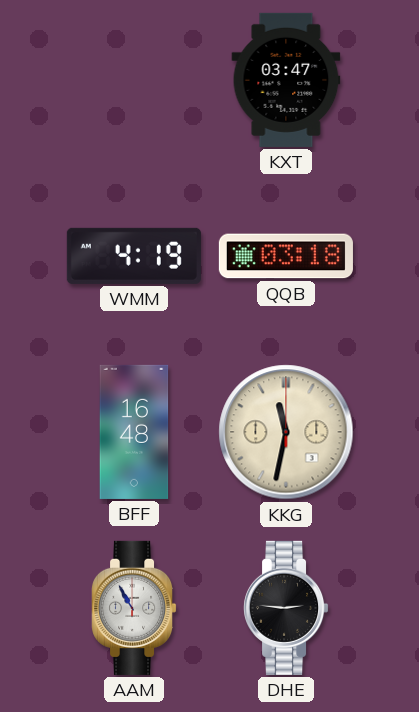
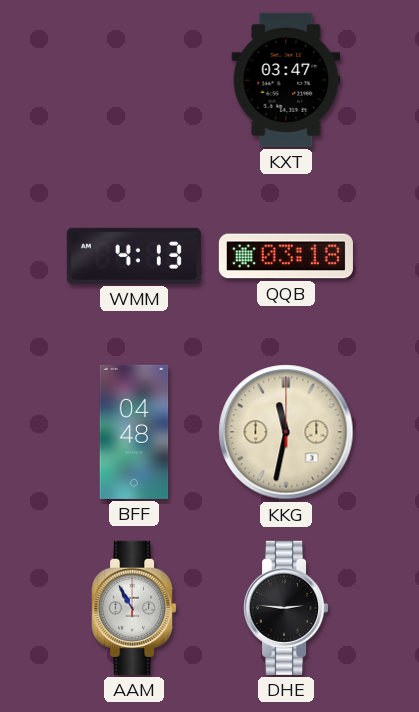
WMM: 4:19 -> 4:13 (134, 256)
BFF: 16:48 -> 04:48 (134, 432)
